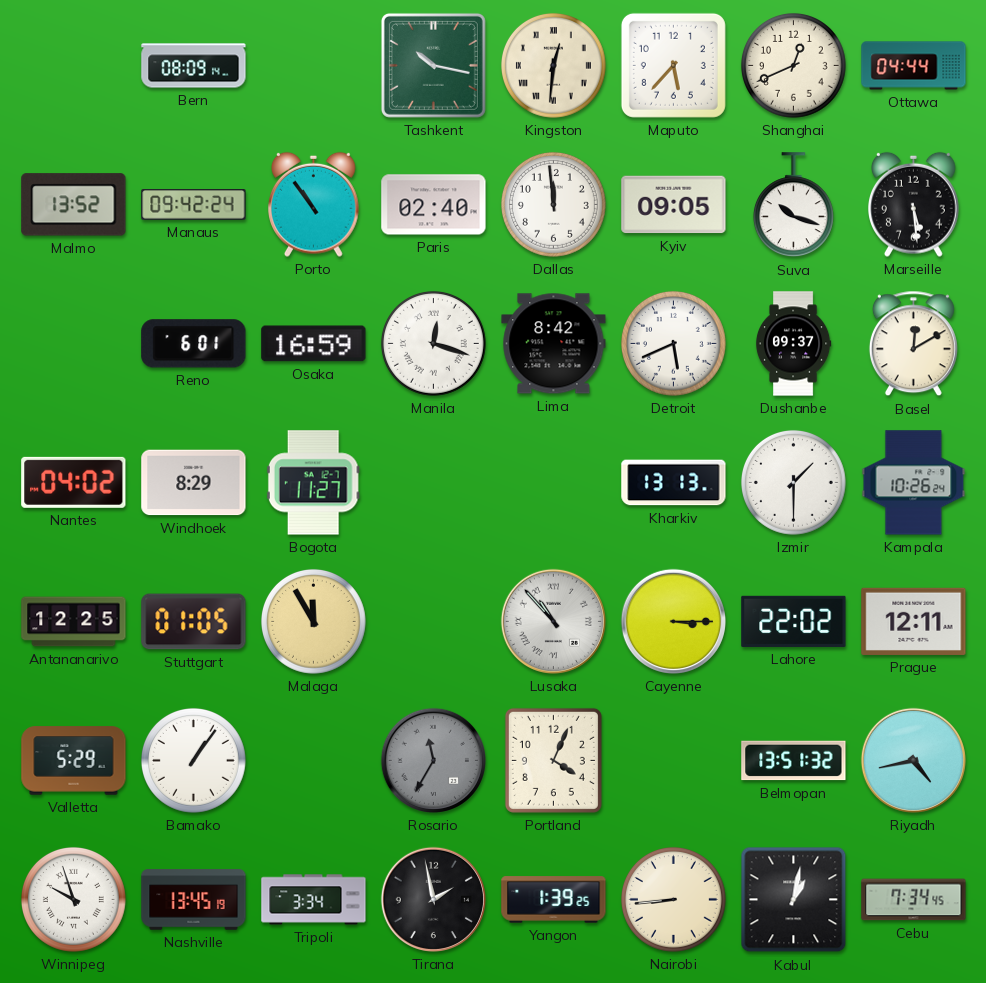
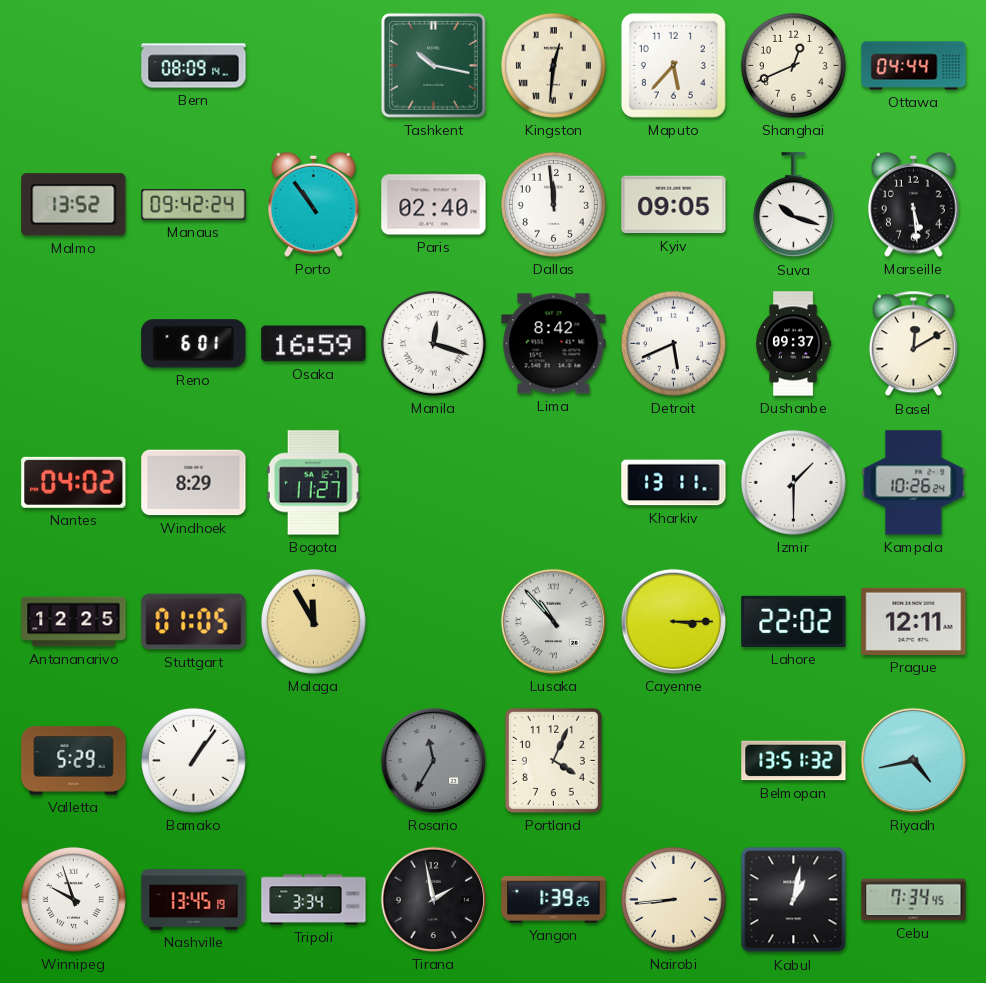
Kharkiv: 13:13 -> 13:11 (674, 483)
